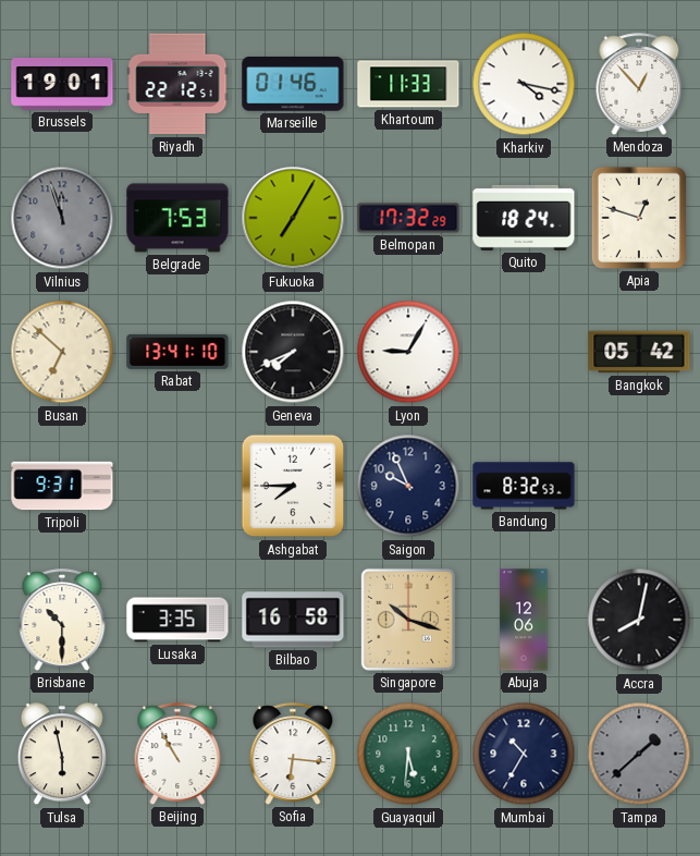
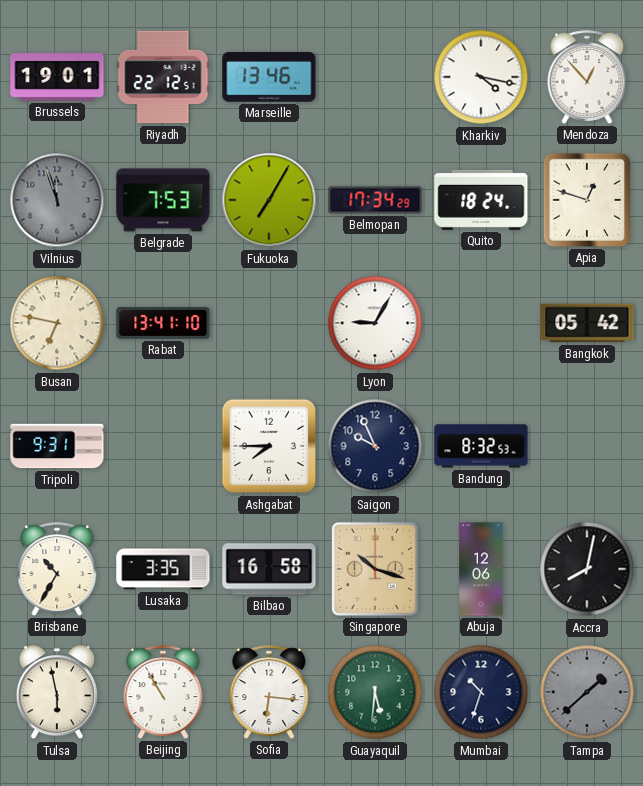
Marseille: 01:46 -> 13:46 (269, 77)
Khartoum: 11:33 -> none (408, 84)
Belmopan: 17:32 -> 17:34 (375, 200)
Busan: 6:52 -> 6:47 (57, 323)
Geneva: 7:41 -> none (293, 352)
Brisbane: 10:30 -> 10:35 (57, 569)
Mumbai: 10:35 -> 10:33 (481, 692)
